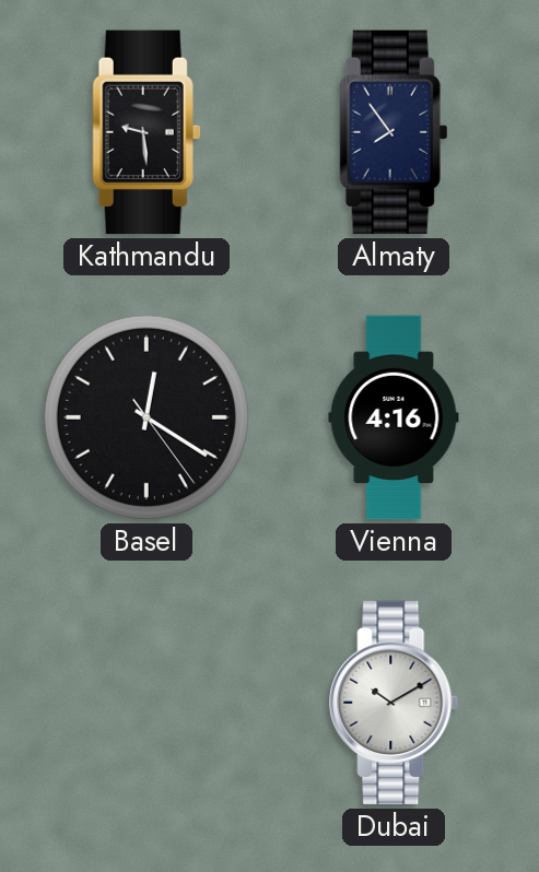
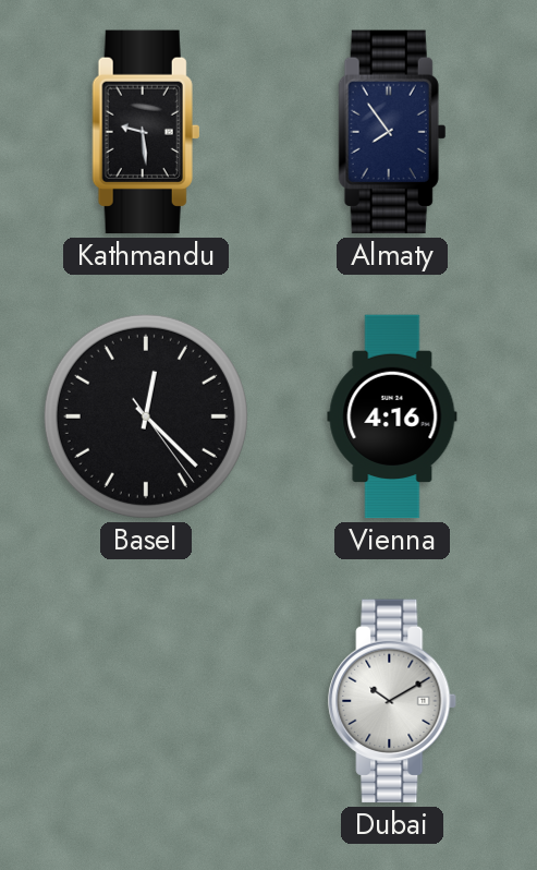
Basel: 12:20 -> 12:22 (146, 416)
